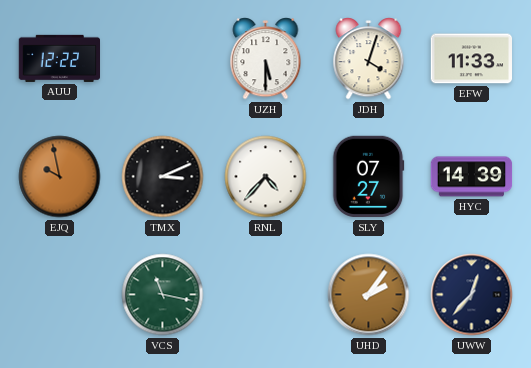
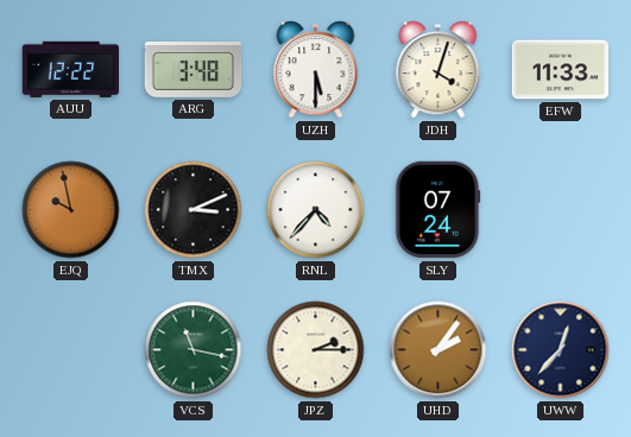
ARG: none -> 3:48 (194, 70)
SLY: 07:27 -> 07:24 (437, 210)
HYC: 14:39 -> none (472, 177)
JPZ: none -> 2:15 (316, 350)
